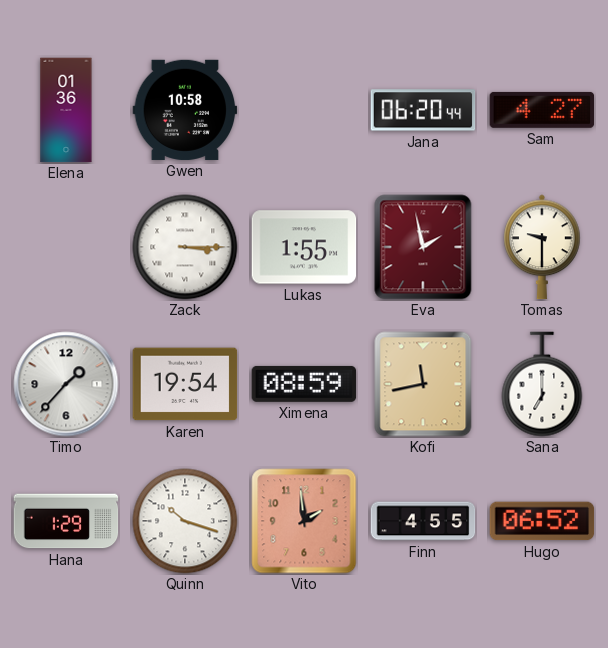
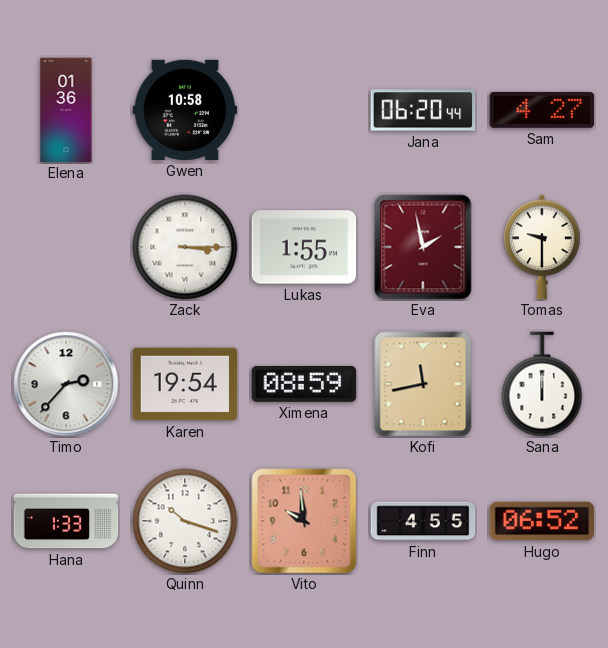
Timo: 1:37 -> 2:37 (66, 384)
Sana: 7:00 -> 12:00 (542, 384)
Hana: 1:29 -> 1:33 (66, 521)
Vito: 1:59 -> 9:59 (304, 521)
